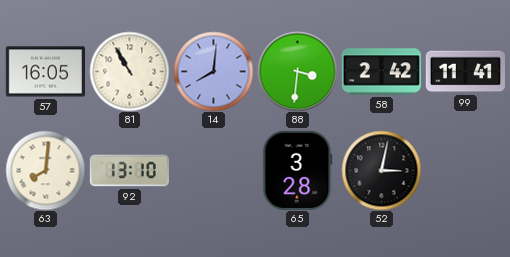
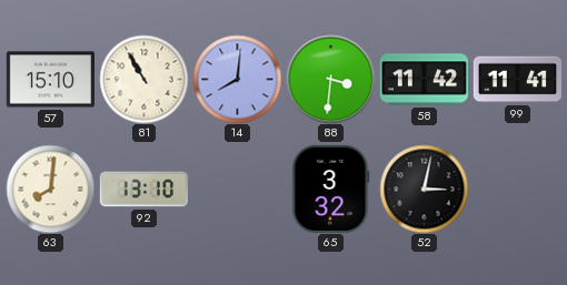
57: 16:05 -> 15:10 (50, 80)
58: 2:42 -> 11:42 (424, 80)
65: 3:28 -> 3:32 (331, 189)
